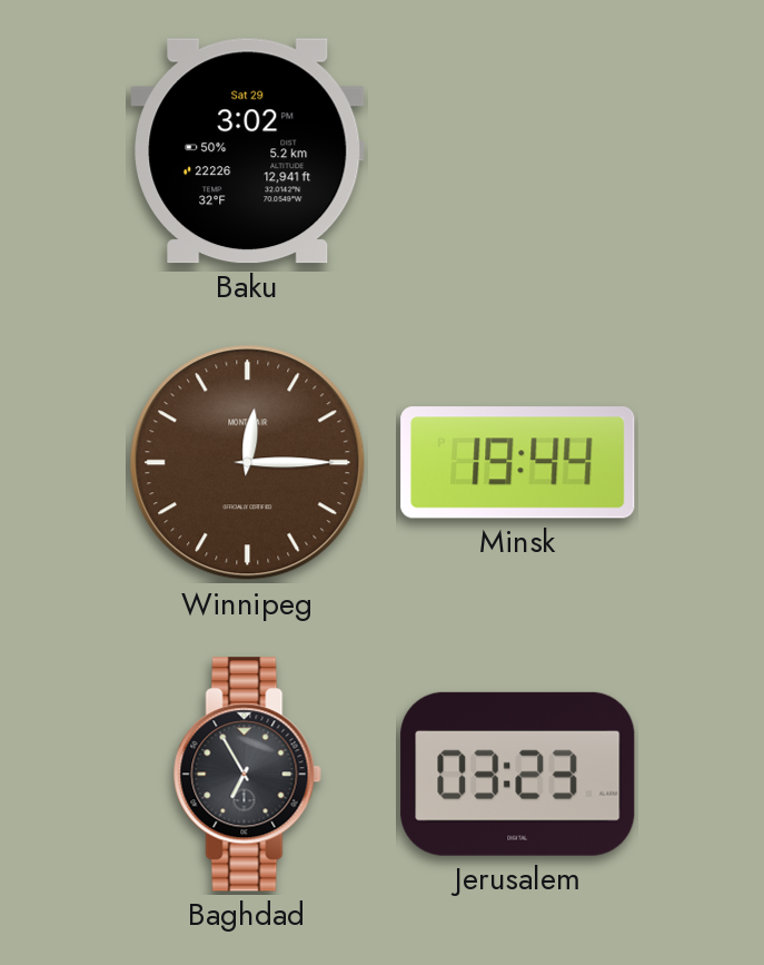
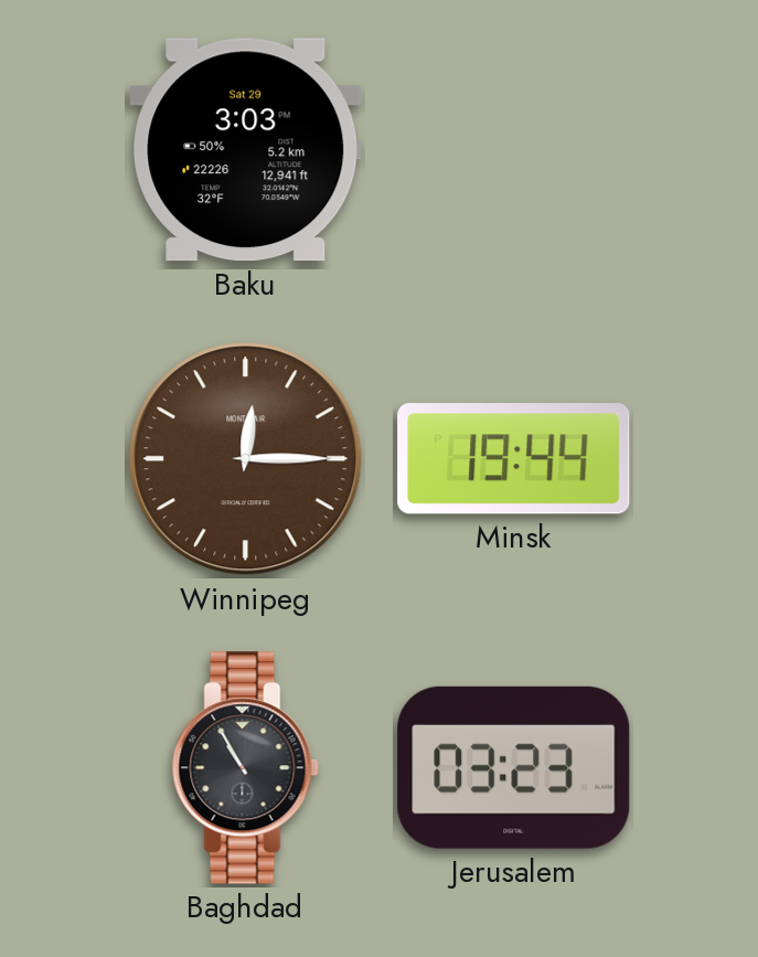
Baku: 3:02 -> 3:03 (246, 150)
Baghdad: 6:55 -> 10:55 (245, 768)
